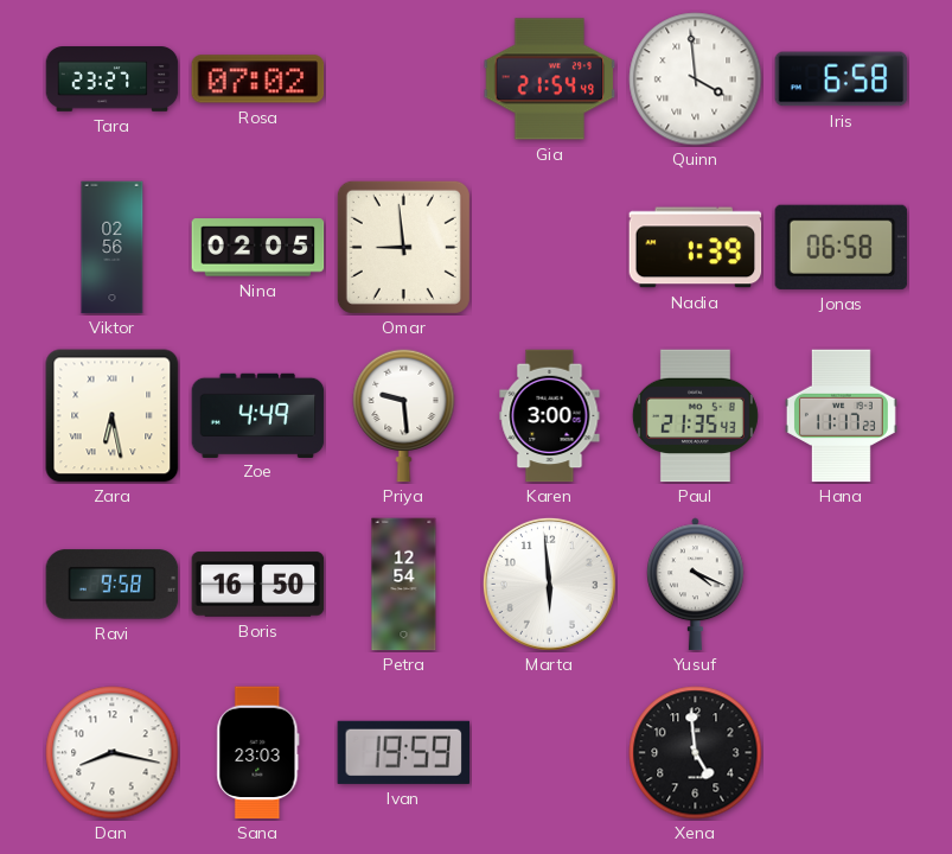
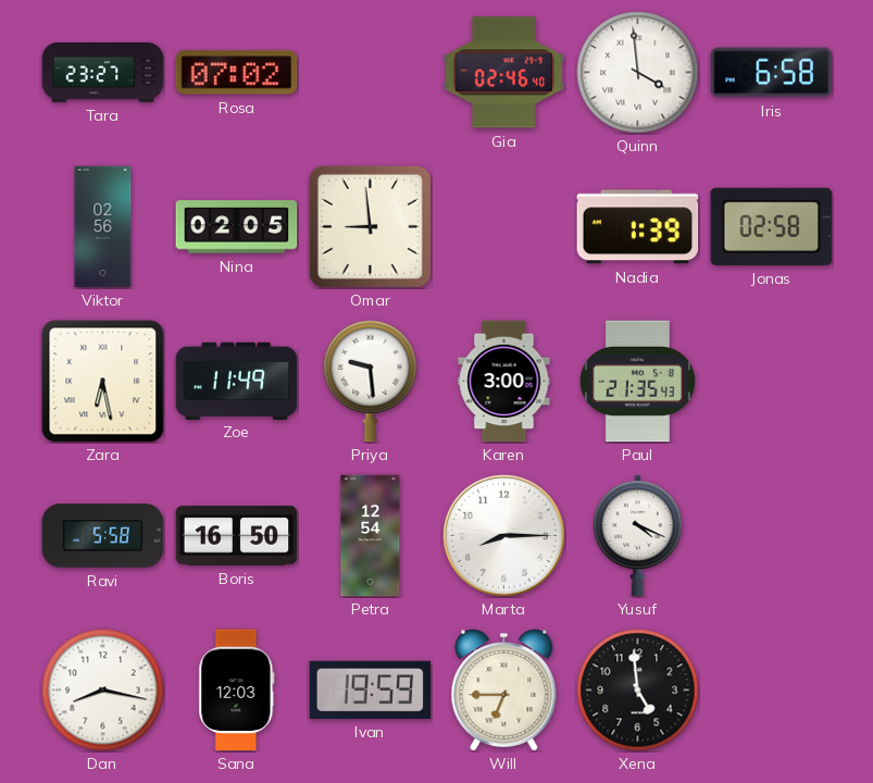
Gia: 21:54 -> 02:46 (504, 73)
Jonas: 06:58 -> 02:58 (772, 226)
Zoe: 4:49 -> 11:49 (237, 381)
Hana: 11:17 -> none (841, 416)
Ravi: 9:58 -> 5:58 (103, 536)
Marta: 5:59 -> 8:15 (503, 535)
Sana: 23:03 -> 12:03 (237, 691)
Will: none -> 6:45 (504, 689)
